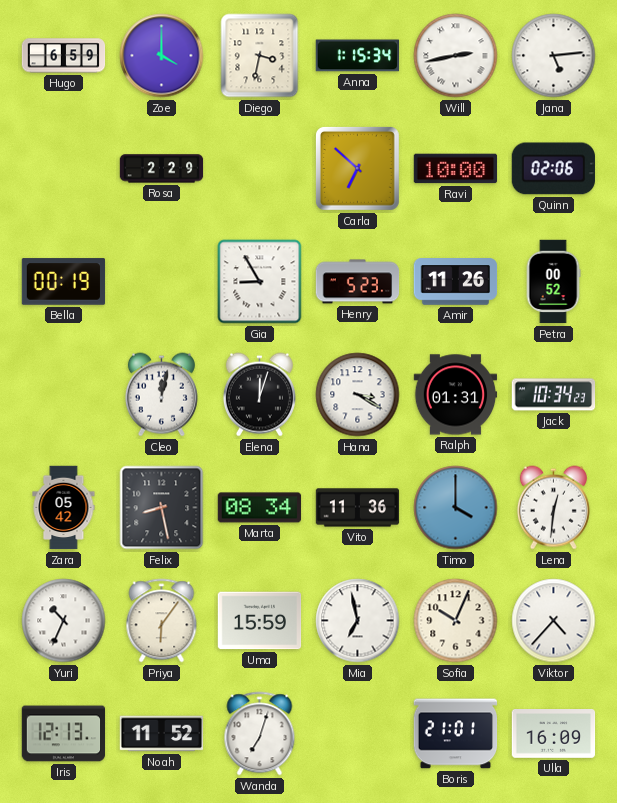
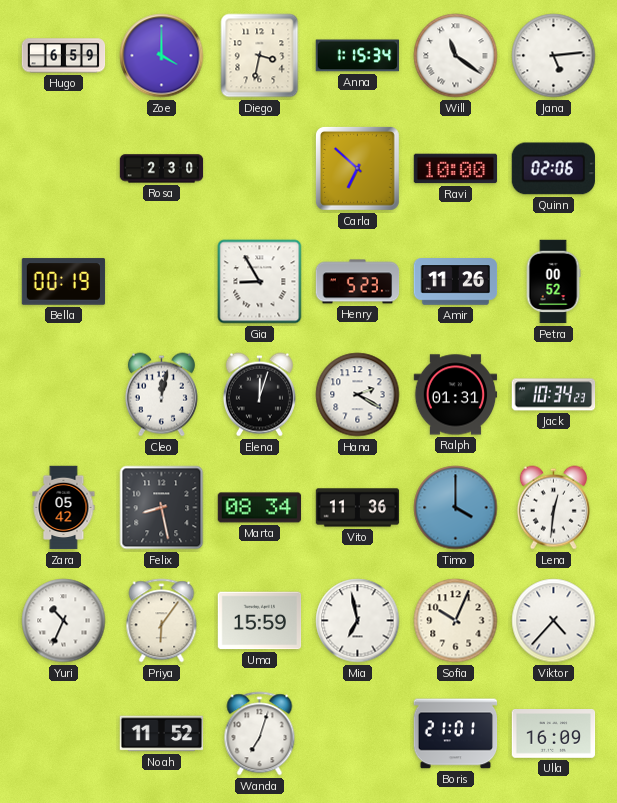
Will: 2:43 -> 11:21 (456, 56)
Rosa: 2:29 -> 2:30 (162, 169)
Hana: 3:20 -> 2:20 (358, 395)
Iris: 12:13 -> none (64, 734)
